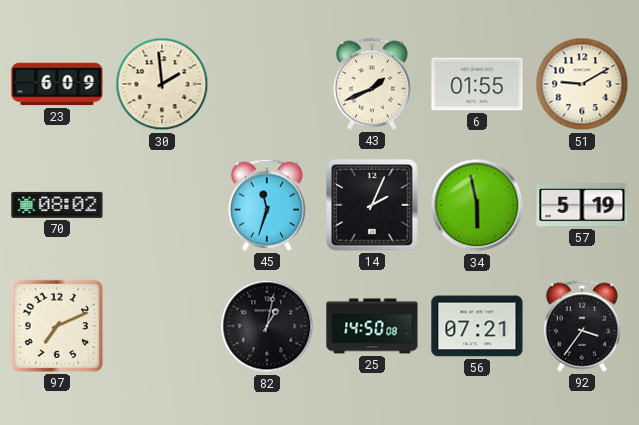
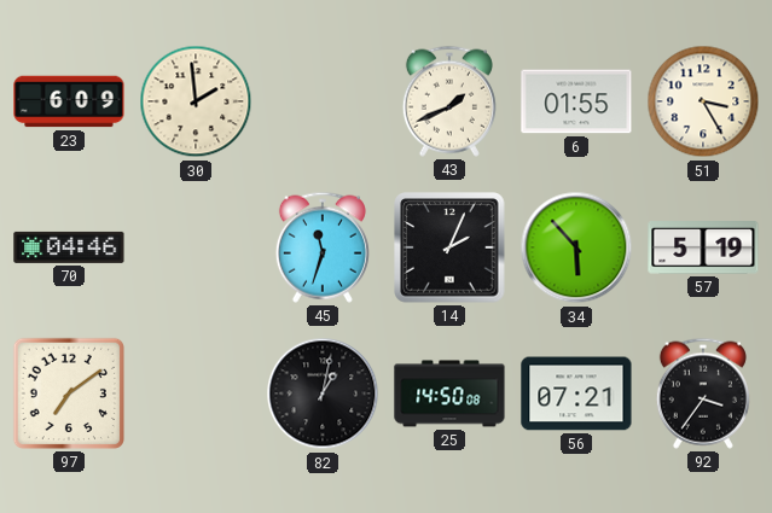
51: 9:10 -> 3:25 (703, 101)
70: 08:02 -> 04:46 (69, 247)
34: 5:58 -> 5:53 (576, 247)
97: 7:11 -> 7:09 (69, 394)
